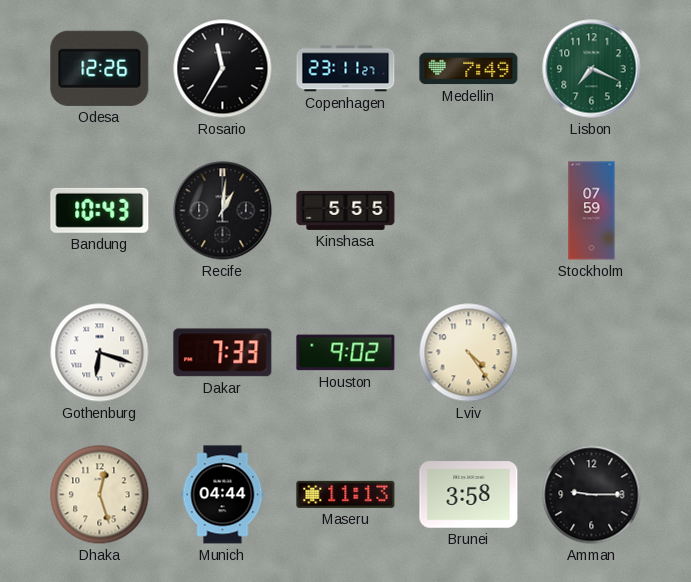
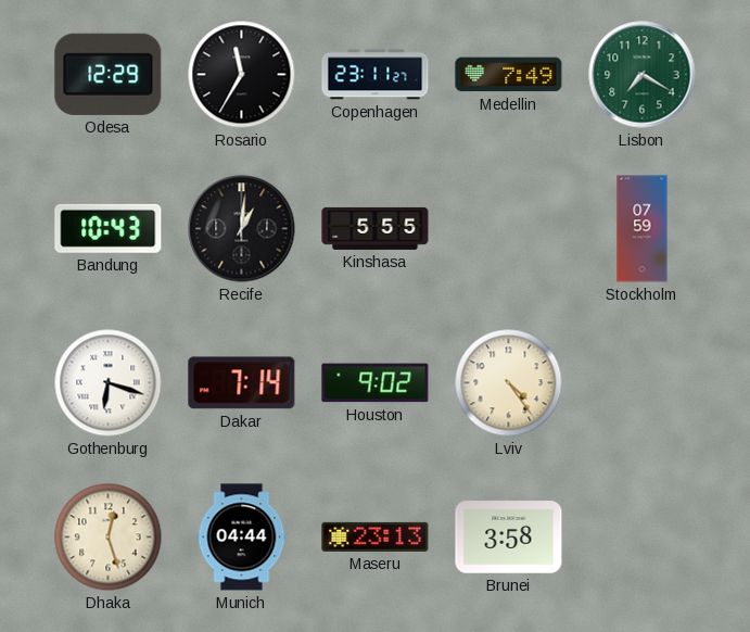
Odesa: 12:26 -> 12:29 (109, 74)
Lisbon: 7:19 -> 7:20 (643, 75)
Dakar: 7:33 -> 7:14 (242, 383)
Maseru: 11:13 -> 23:13 (376, 536)
Amman: 9:15 -> none (592, 495)
